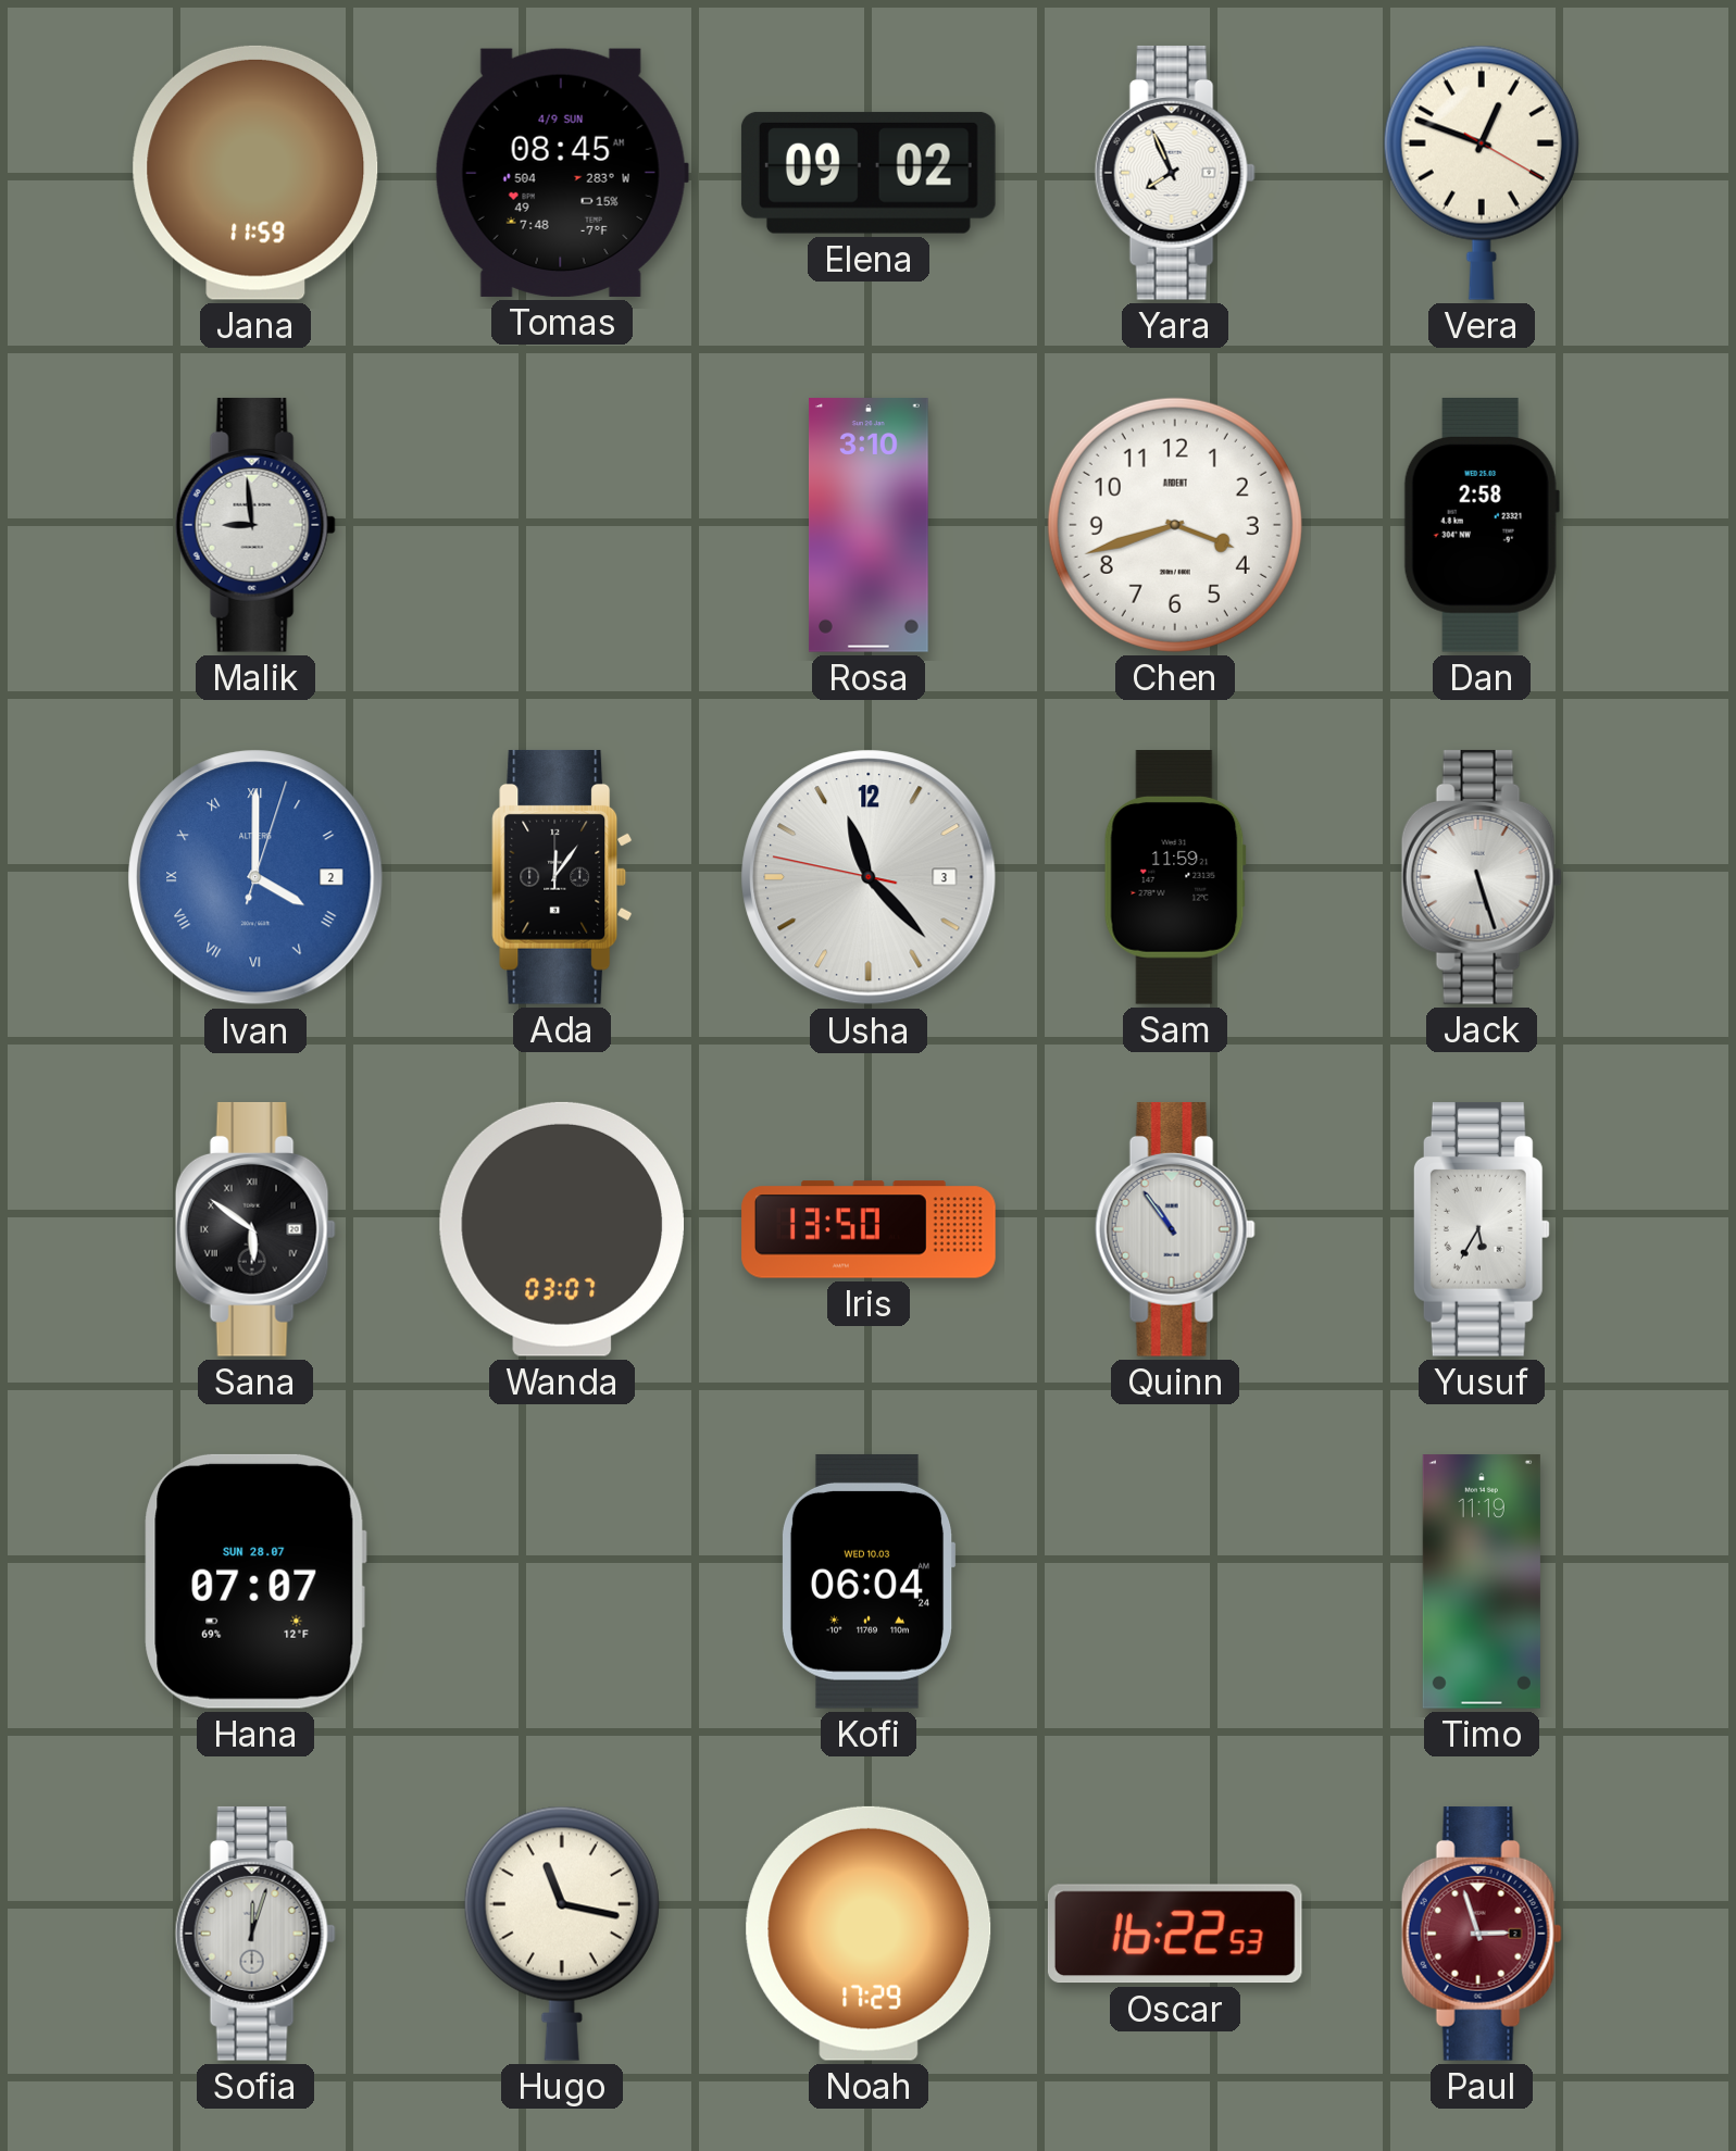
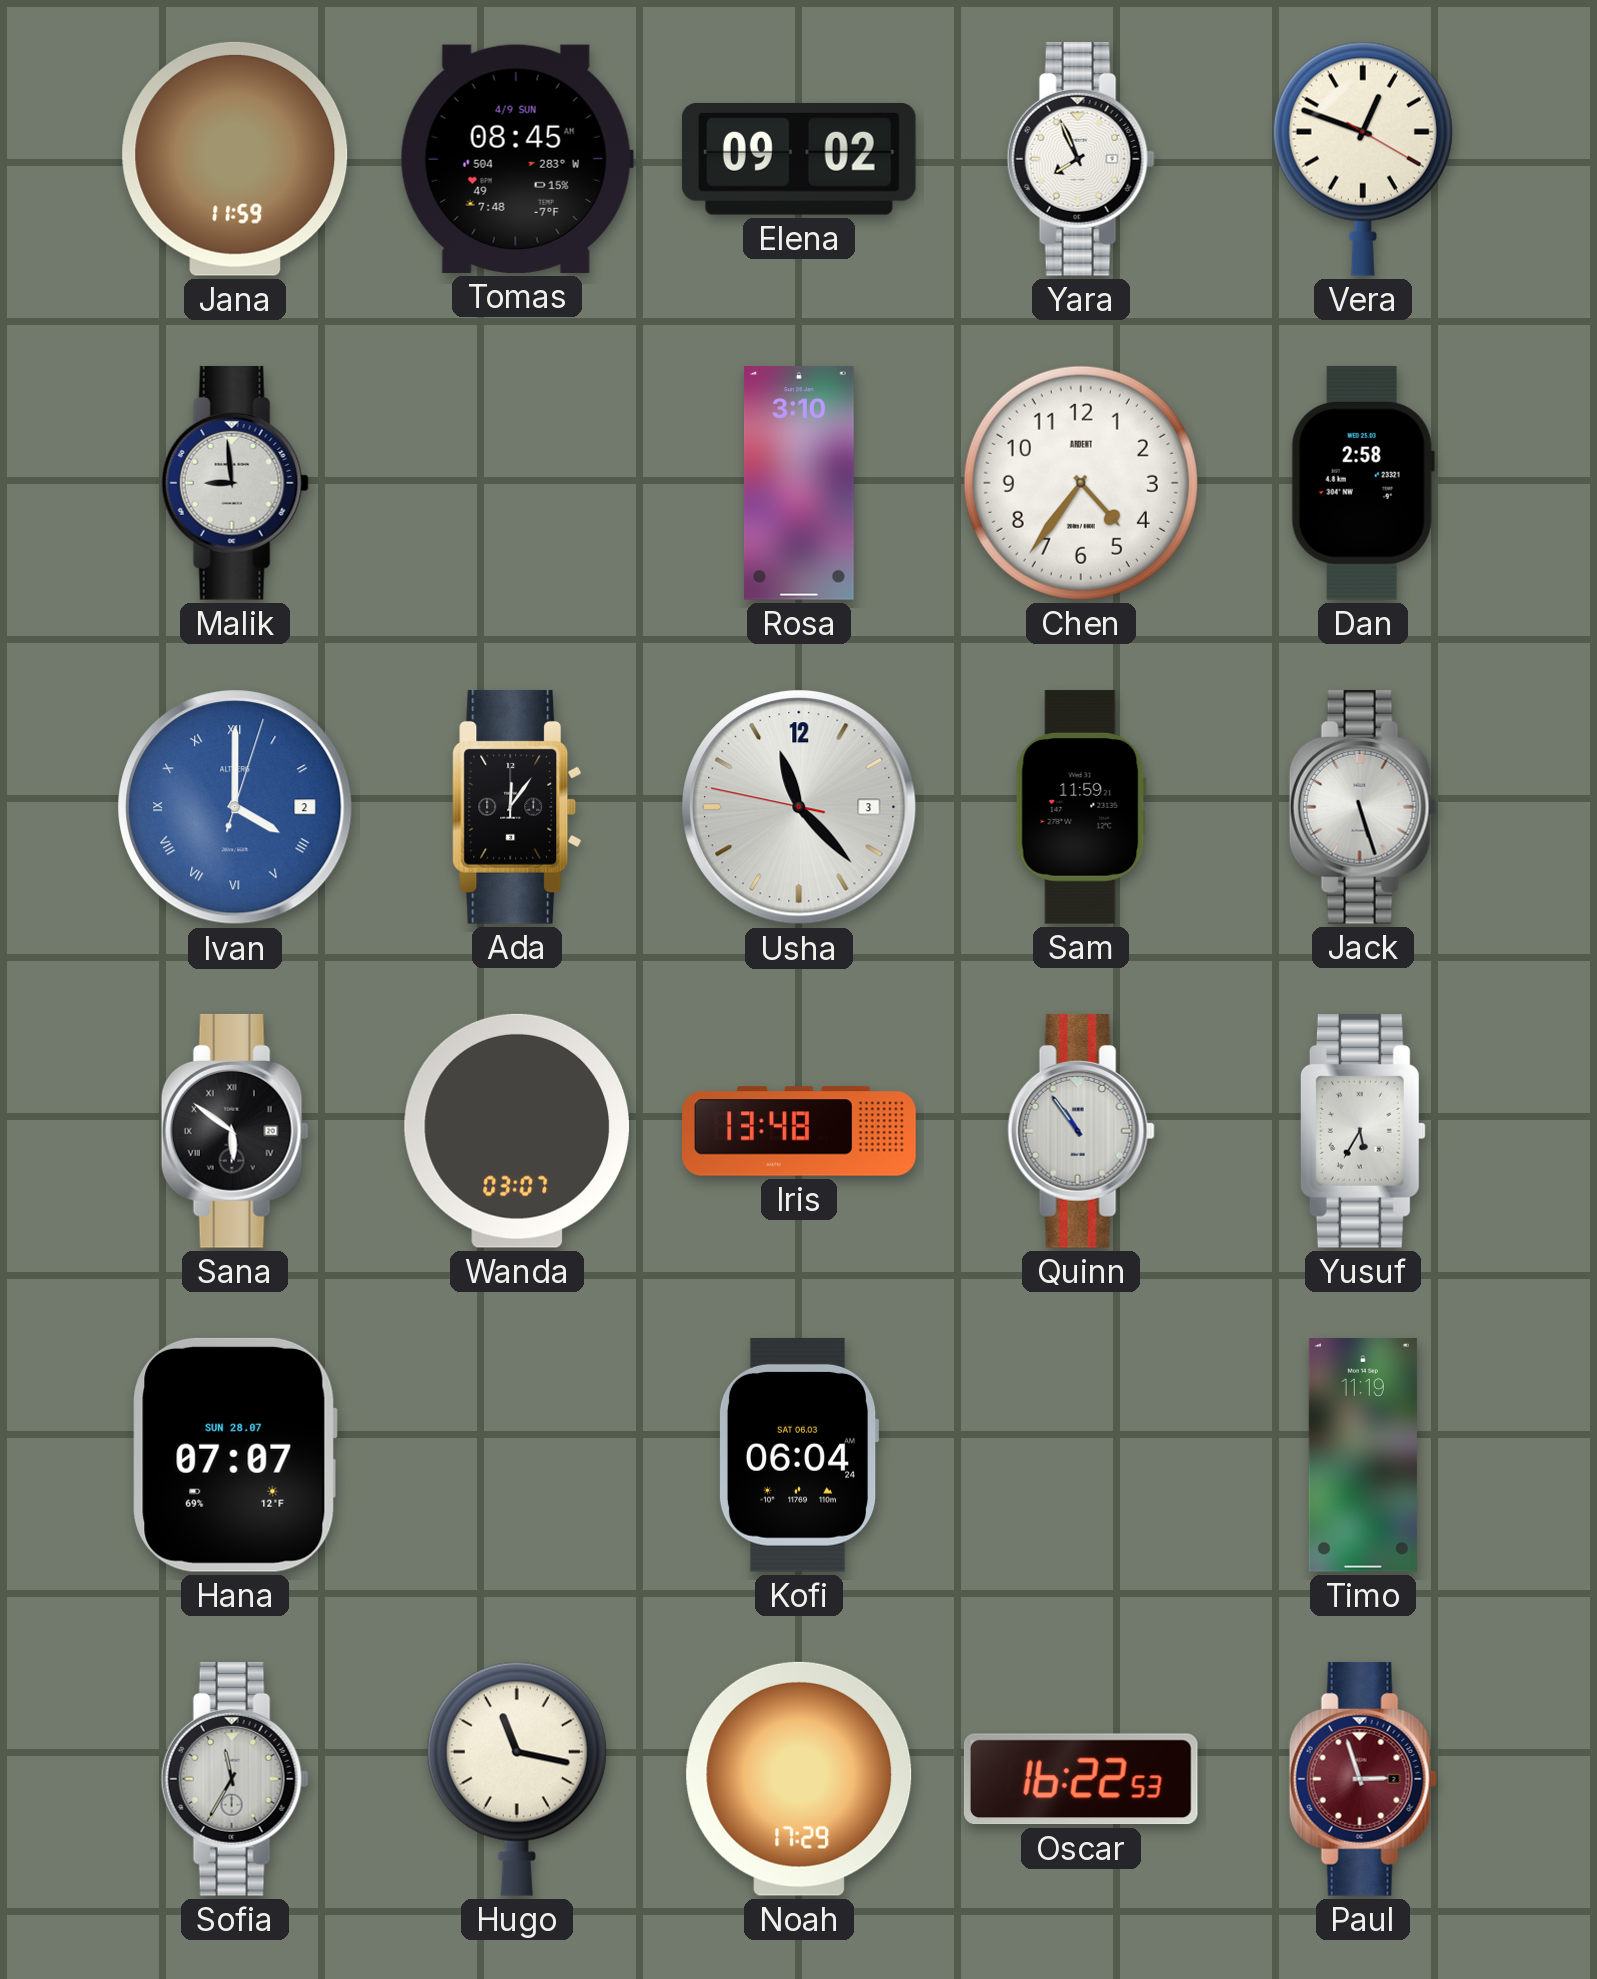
Chen: 3:42 -> 4:36 (1081, 483)
Iris: 13:50 -> 13:48 (799, 1131)
Kofi date: WED 10.03 -> SAT 06.03 (799, 1455)
Sofia: 12:03 -> 11:35 (235, 1779)
